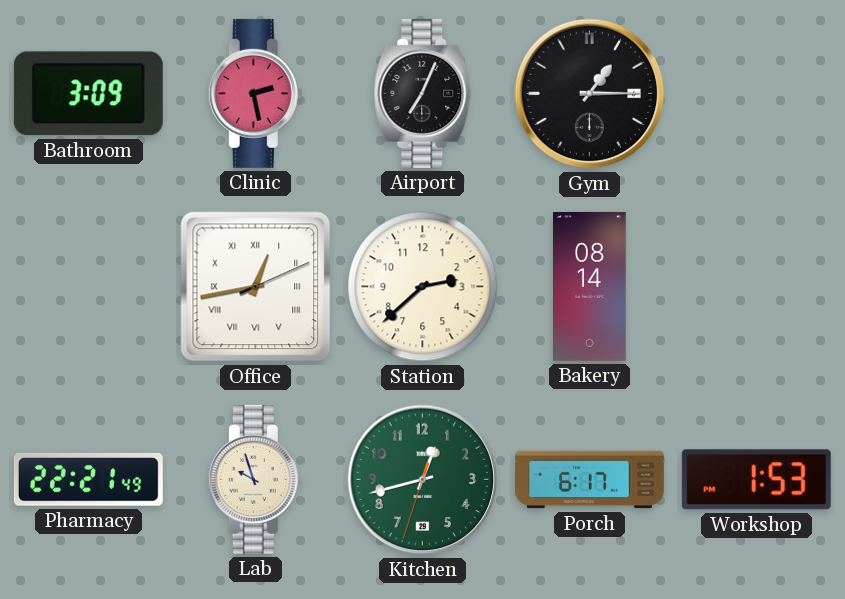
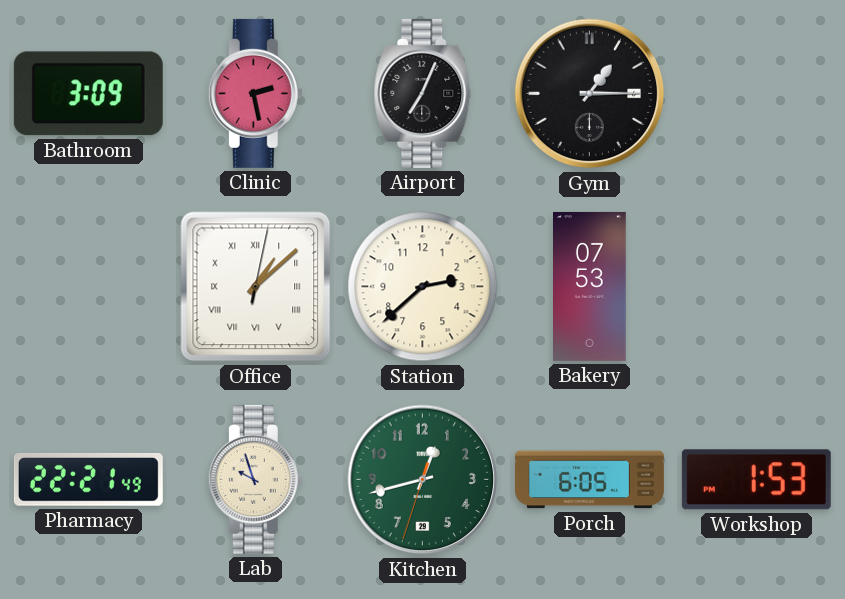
Office: 12:43 -> 1:08 (256, 287)
Bakery: 08:14 -> 07:53 (590, 286)
Porch: 6:17 -> 6:05 (589, 480)
